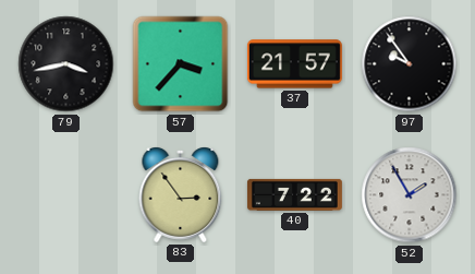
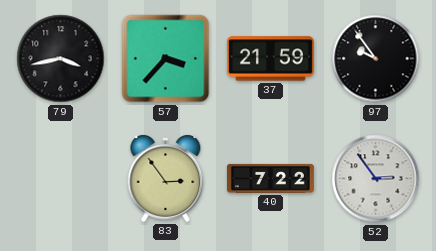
37: 21:57 -> 21:59 (270, 59)
52: 1:55 -> 2:54 (376, 179)
